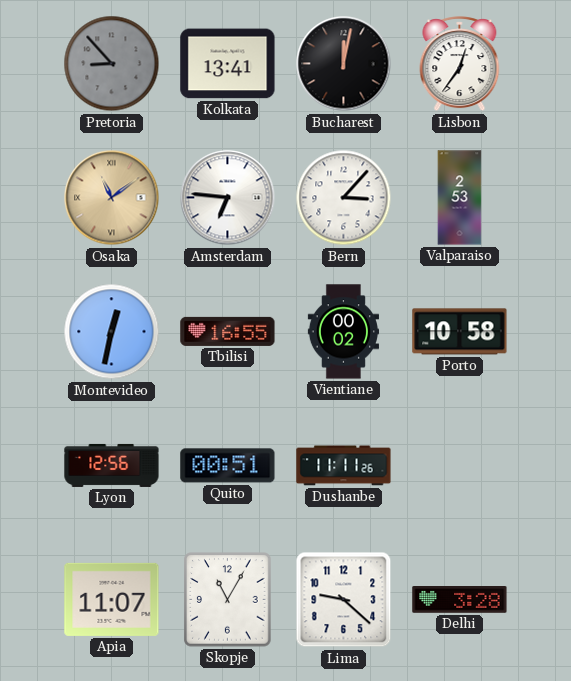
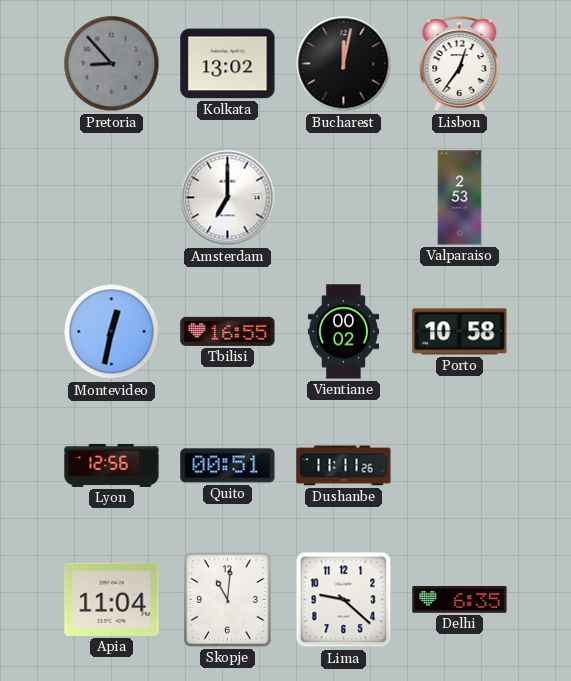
Kolkata: 13:41 -> 13:02 (228, 64)
Osaka: 11:09 -> none (112, 198)
Amsterdam: 6:46 -> 7:00 (228, 198)
Bern: 3:07 -> none (344, 198)
Apia: 11:07 -> 11:04 (112, 599)
Skopje: 11:05 -> 11:01 (228, 600)
Delhi: 3:28 -> 6:35 (460, 600)
